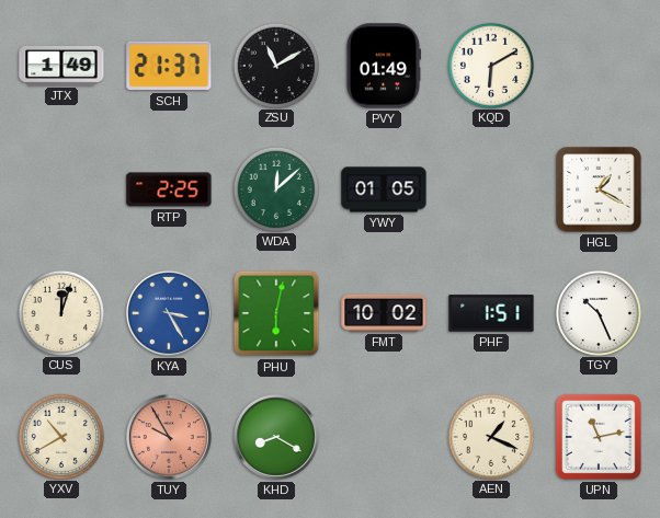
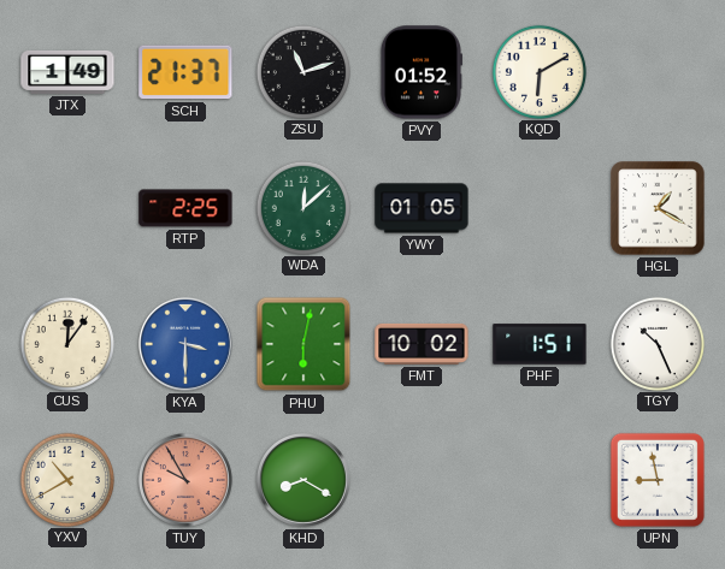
ZSU: 11:10 -> 11:12 (302, 71)
PVY: 01:49 -> 01:52 (420, 72)
CUS: 12:03 -> 12:06 (66, 343)
KYA: 3:25 -> 3:30 (185, 344)
AEN: 1:19 -> none (490, 436)
UPN: 11:13 -> 8:58 (658, 480)
